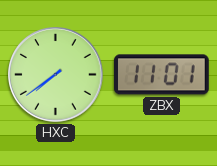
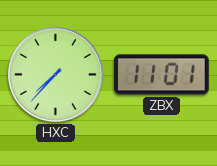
HXC: 7:39 -> 7:37 (56, 75)
